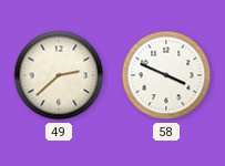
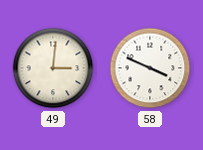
49: 2:38 -> 3:01 (53, 68)
